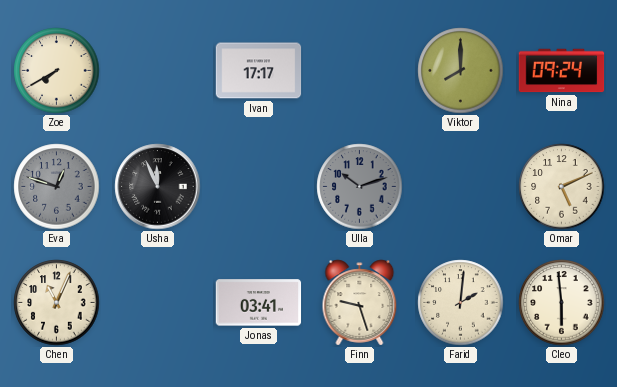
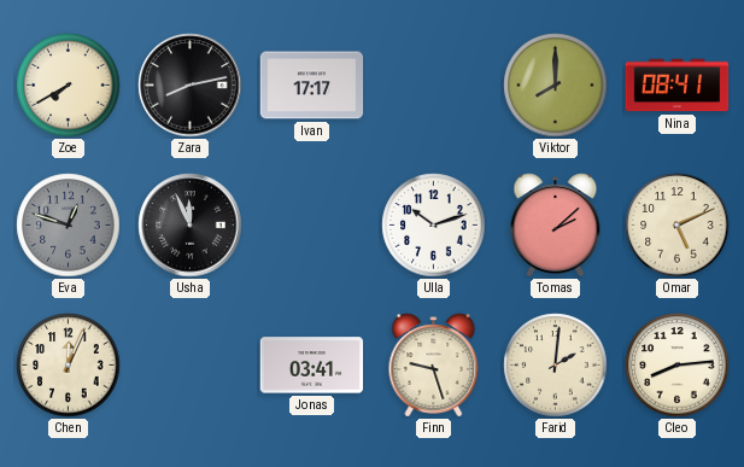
Zara: none -> 8:13 (191, 86)
Nina: 09:24 -> 08:41 (678, 86)
Ulla dial: grey -> white (434, 226)
Tomas: none -> 2:08 (556, 226)
Chen: 11:04 -> 12:04 (69, 366)
Cleo: 5:59 -> 8:14 (678, 366)
